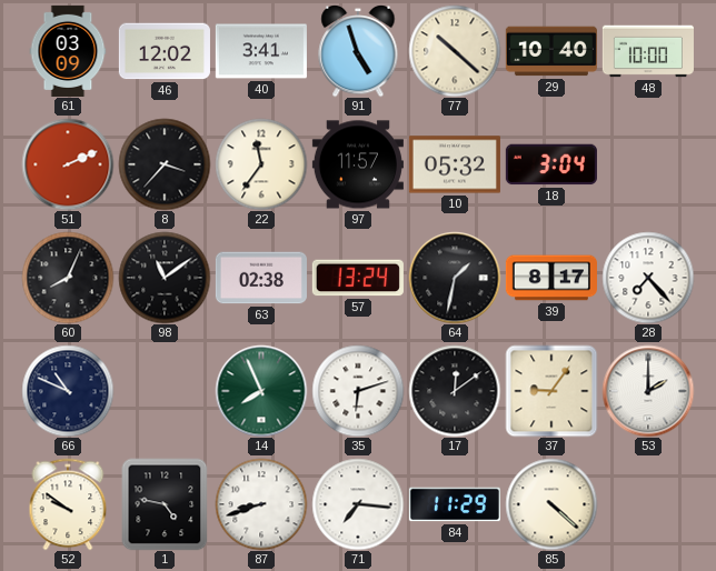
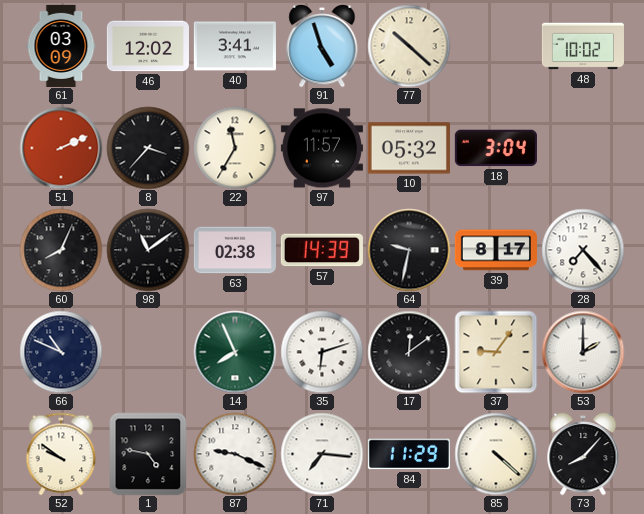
29: 10:40 -> none (551, 51)
48: 10:00 -> 10:02 (583, 46)
22: 11:36 -> 11:35 (235, 148)
57: 13:24 -> 14:39 (322, 250)
64: 1:32 -> 9:32 (409, 250)
87: 8:42 -> 9:19 (235, 454)
73: none -> 8:07 (583, 454)
